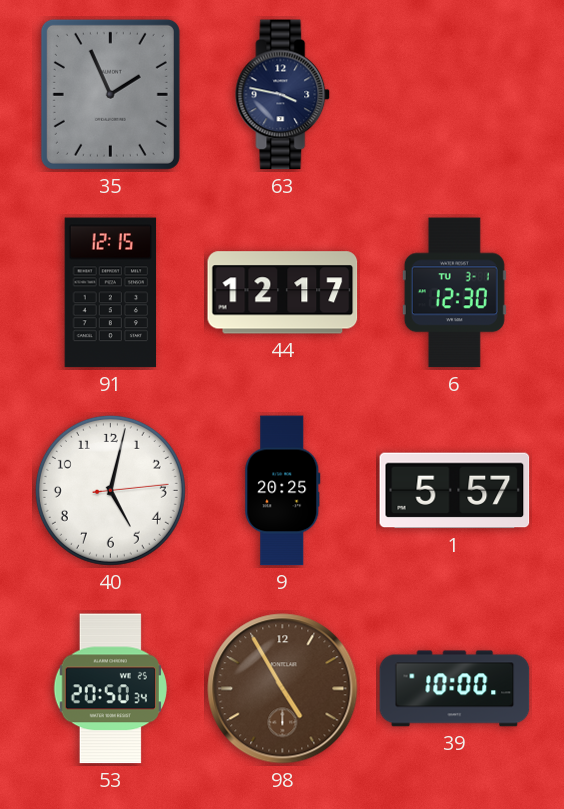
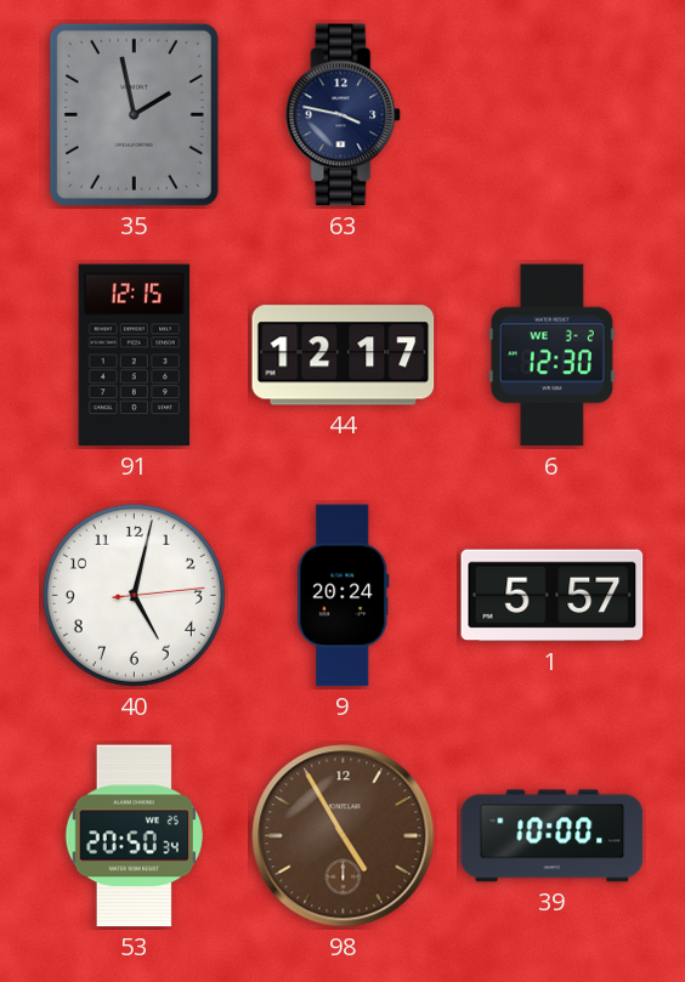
35: 1:56 -> 1:58 (134, 114)
6 date: TU 3-1 -> WE 3-2 (551, 356)
9: 20:25 -> 20:24 (344, 596)
